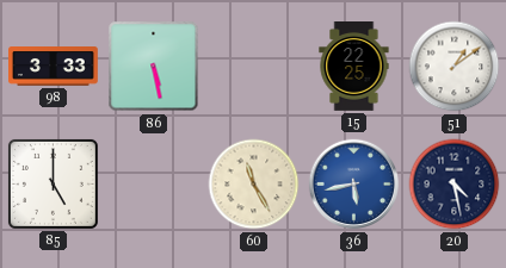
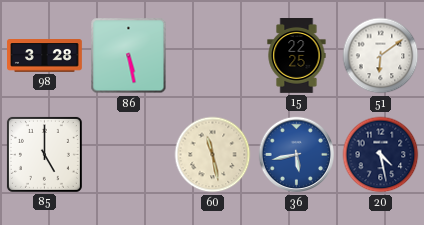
98: 3:33 -> 3:28 (45, 56)
51: 1:09 -> 6:09 (381, 56)
60: 11:25 -> 11:28 (213, 155)
